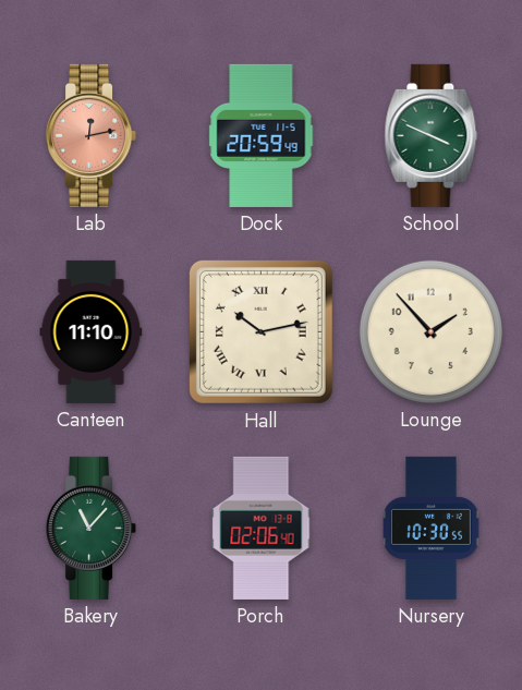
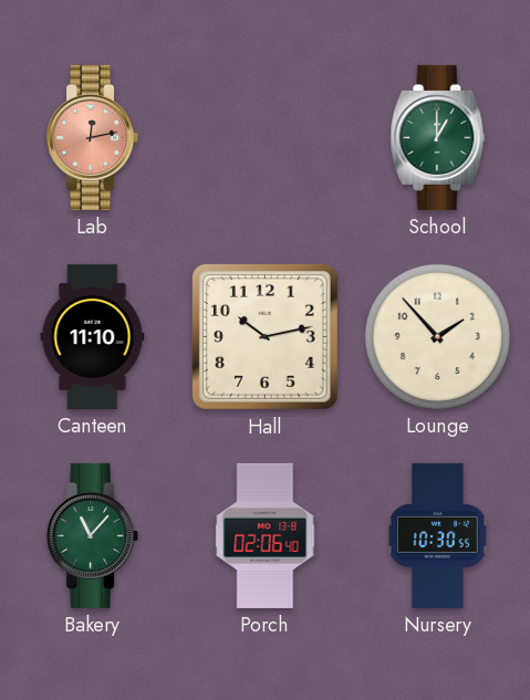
Dock: 20:59 -> none (262, 135)
School: 3:49 -> 1:00 (438, 137)
Hall numerals: Roman -> Arabic (264, 336)
